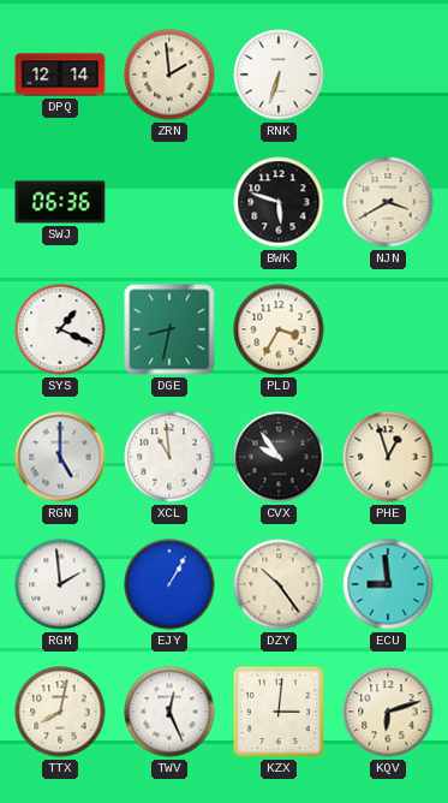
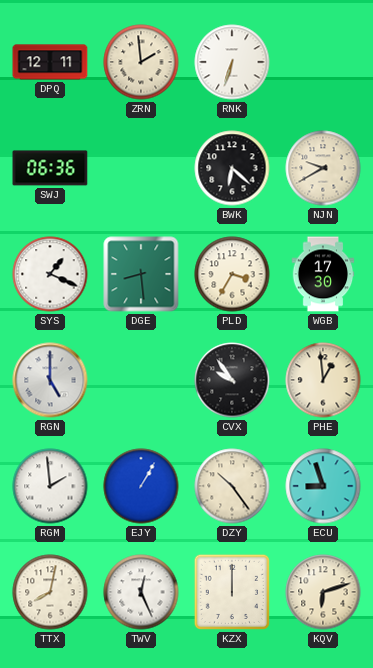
DPQ: 12:14 -> 12:11 (50, 62)
BWK: 5:48 -> 6:22 (232, 168)
NJN: 3:40 -> 9:40 (323, 168)
DGE: 8:32 -> 8:29 (141, 274)
WGB: none -> 17:30 (323, 274)
XCL: 10:59 -> none (169, 457)
PHE: 12:57 -> 12:59 (323, 380)
ECU: 8:59 -> 8:57 (323, 486)
KZX: 3:01 -> 12:00 (232, 592)
